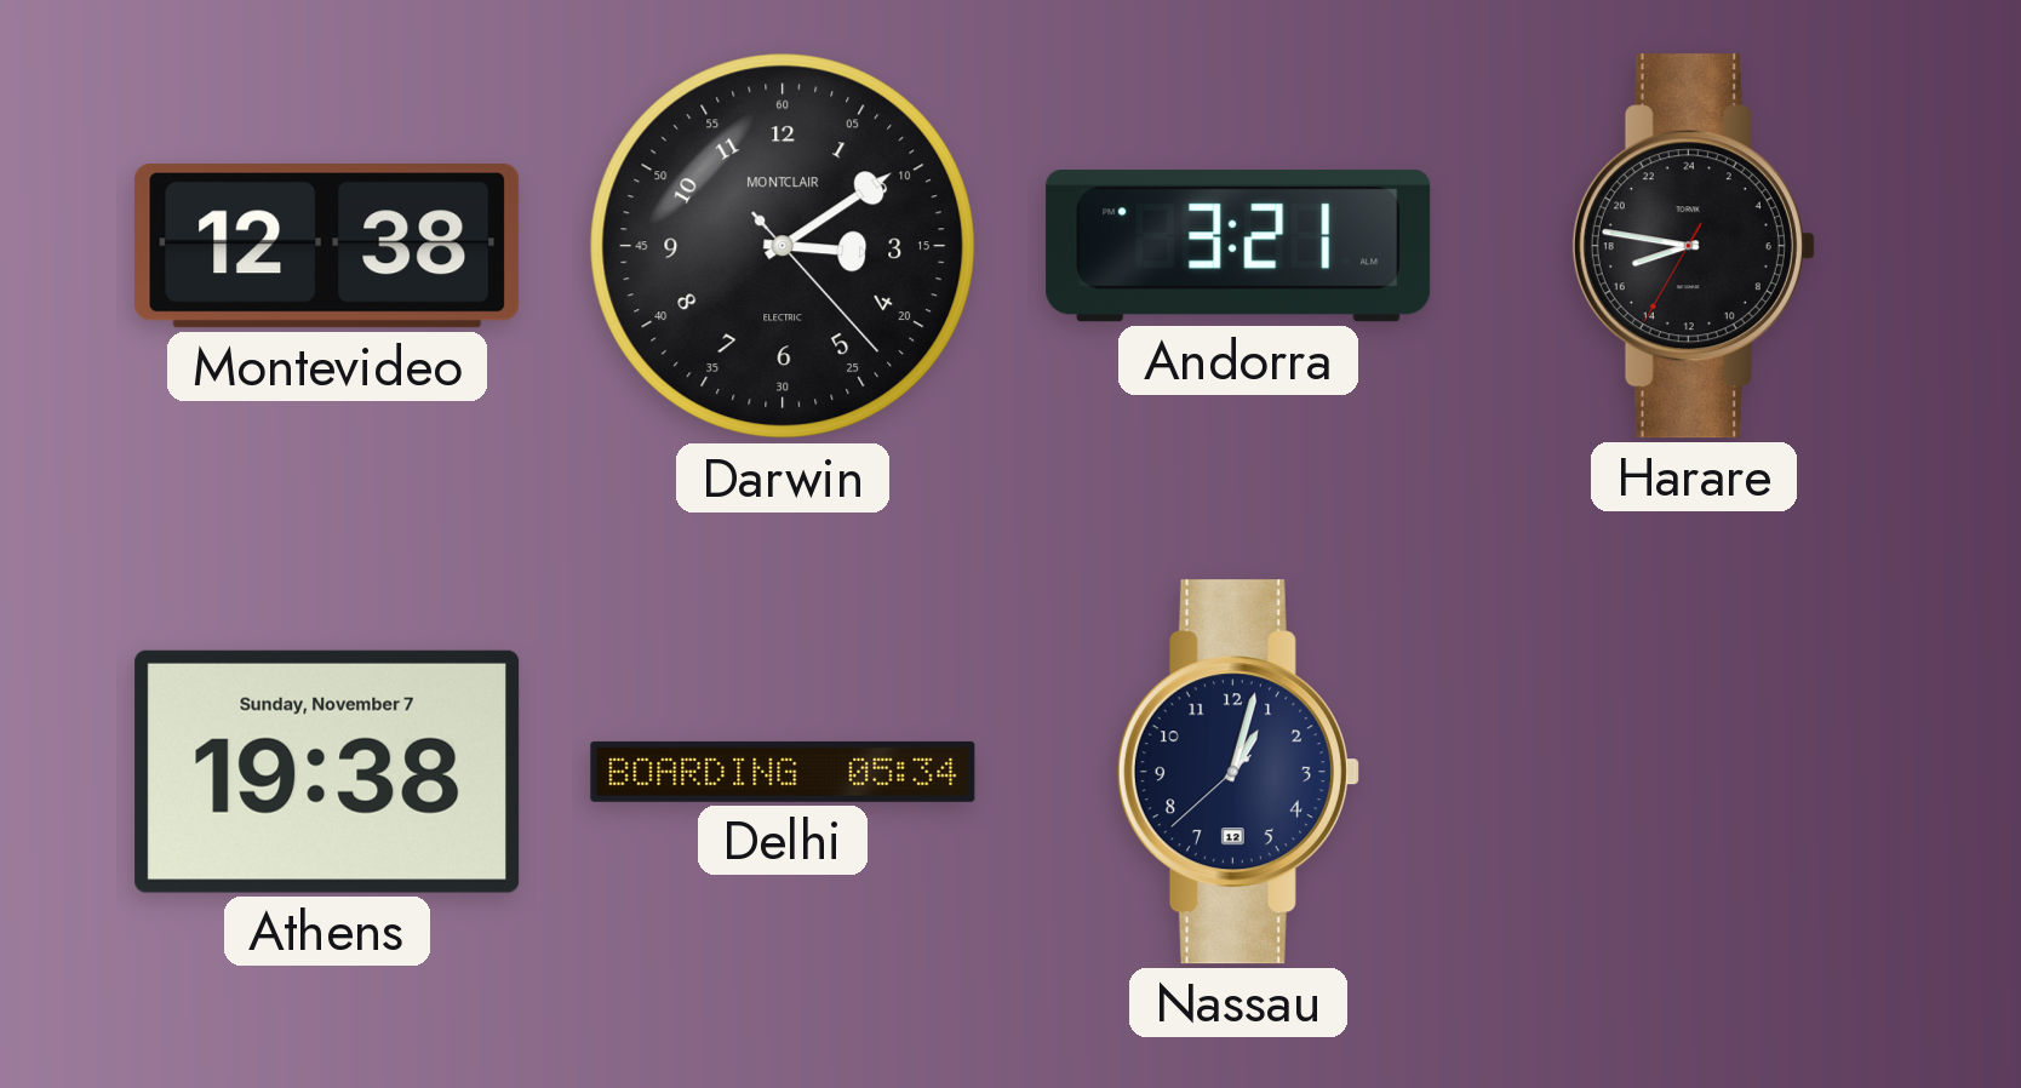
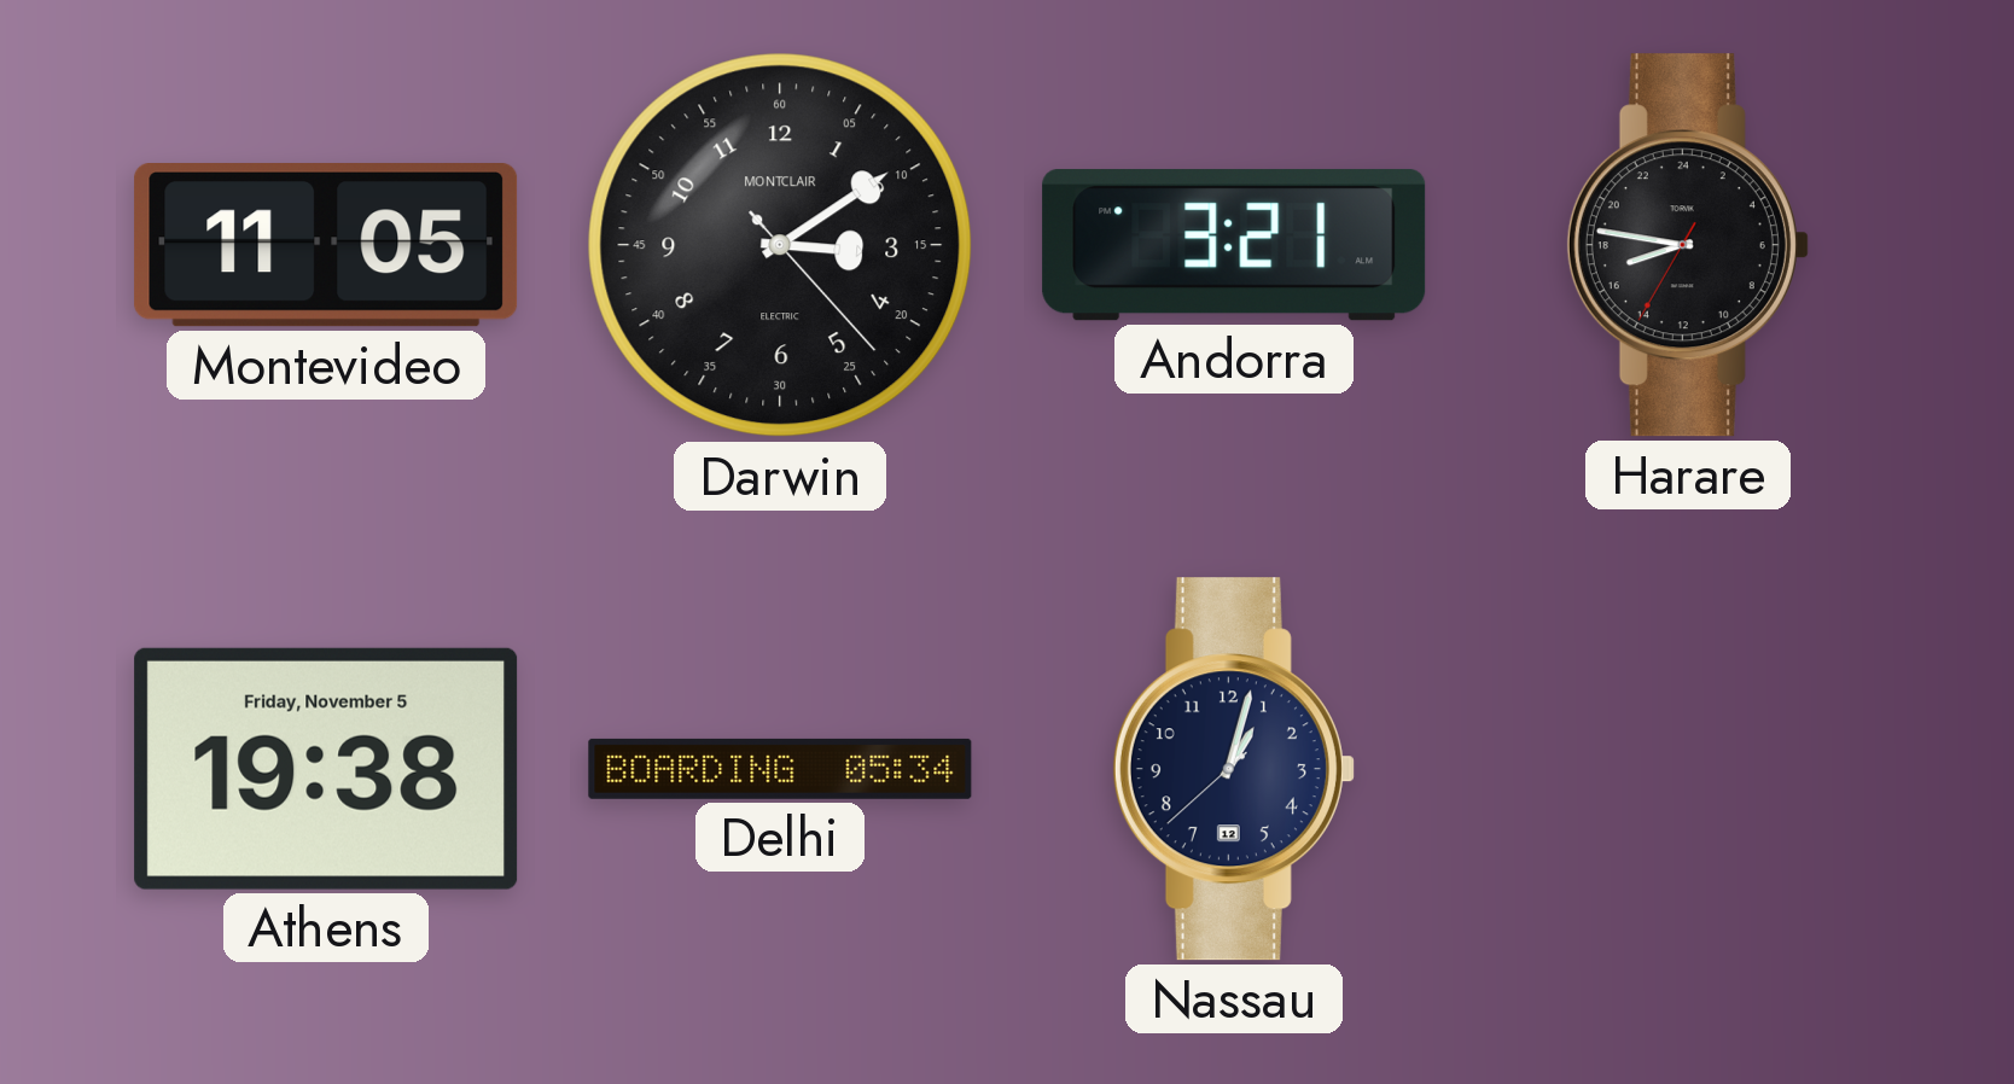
Montevideo: 12:38 -> 11:05 (326, 246)
Athens date: Sunday, November 7 -> Friday, November 5 (326, 769)
